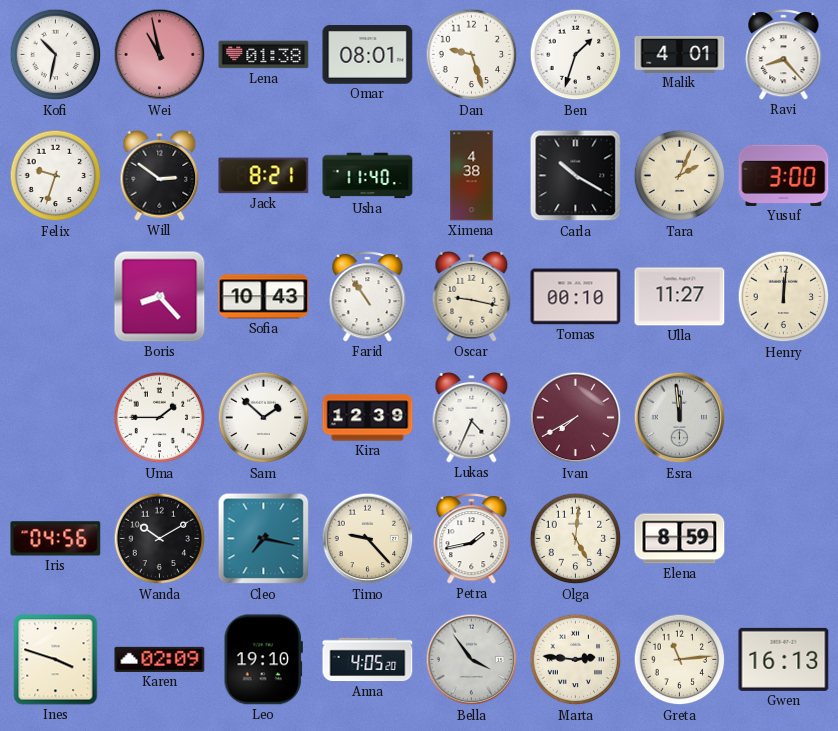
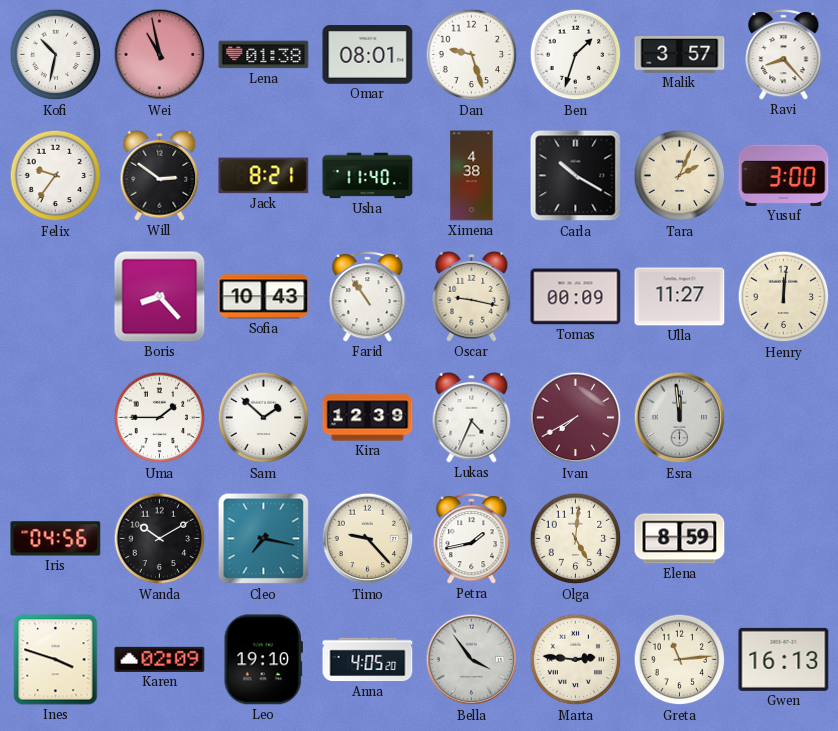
Malik: 4:01 -> 3:57 (680, 55)
Felix: 9:33 -> 9:36 (56, 176)
Tomas: 00:10 -> 00:09 (576, 297)
